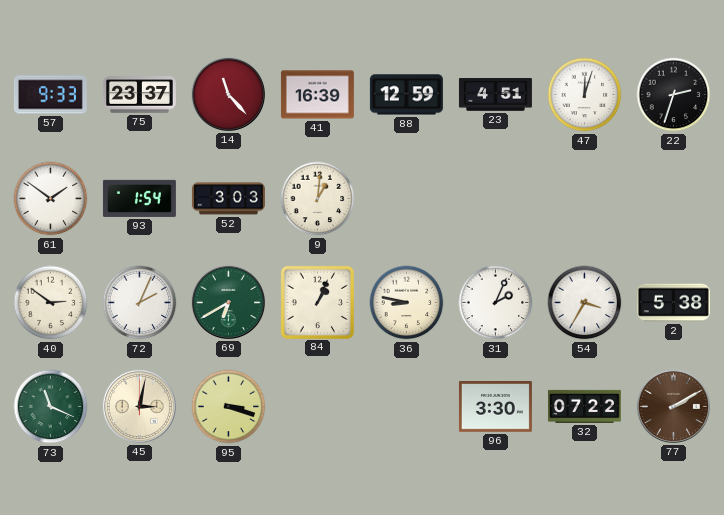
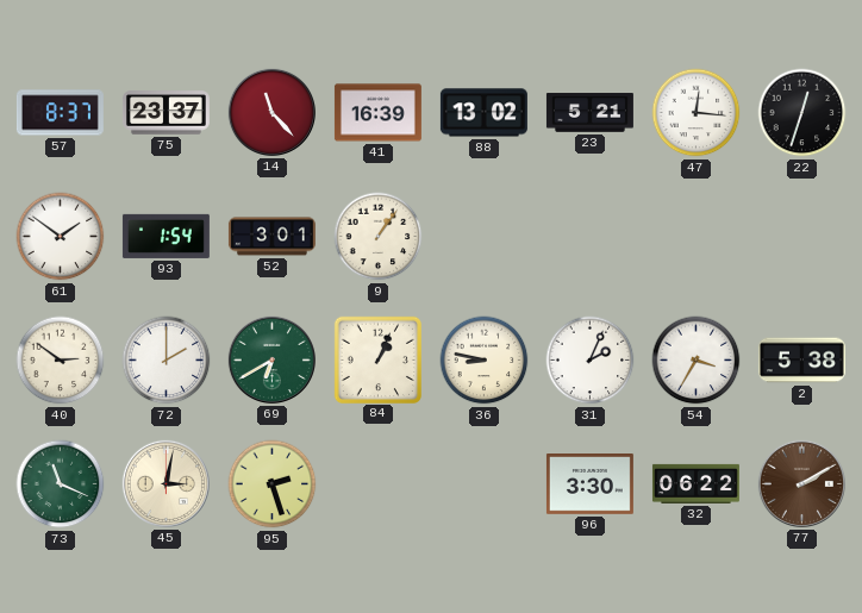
57: 9:33 -> 8:37 (60, 113)
88: 12:59 -> 13:02 (483, 113)
23: 4:51 -> 5:21 (589, 113)
47: 12:03 -> 12:16 (697, 113)
22: 2:33 -> 12:33 (802, 113)
52: 3:03 -> 3:01 (271, 237)
9: 1:01 -> 1:06 (379, 237)
72: 2:04 -> 2:00 (167, 361)
95: 3:18 -> 2:27 (273, 484)
32: 07:22 -> 06:22 (695, 483)
